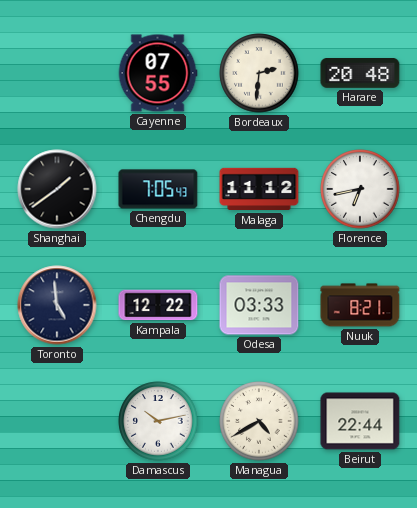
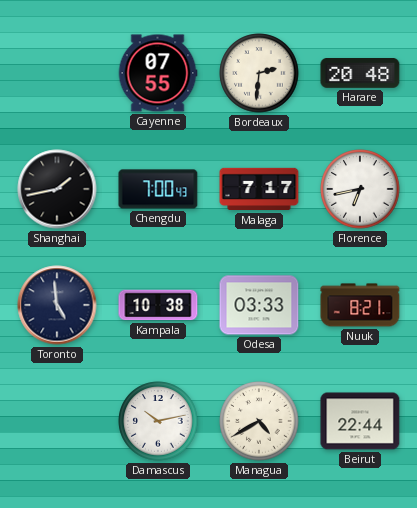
Shanghai: 1:39 -> 1:43 (57, 189)
Chengdu: 7:05 -> 7:00 (158, 189)
Malaga: 11:12 -> 7:17 (259, 189)
Kampala: 12:22 -> 10:38 (158, 305)
